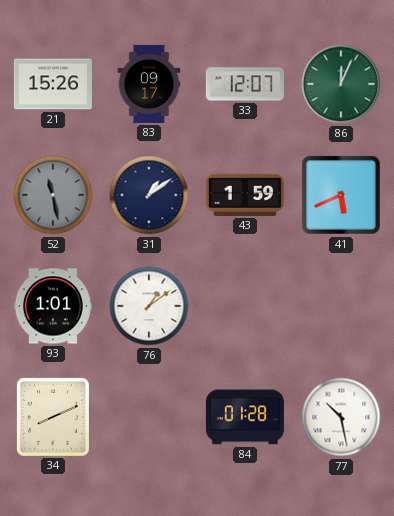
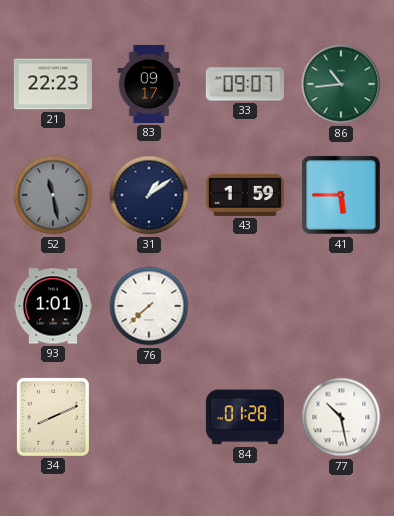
21: 15:26 -> 22:23 (53, 84)
33: 12:07 -> 09:07 (245, 84)
86: 12:04 -> 10:44 (341, 84)
41: 5:41 -> 5:45 (342, 196)
76: 1:09 -> 7:38 (149, 306)
